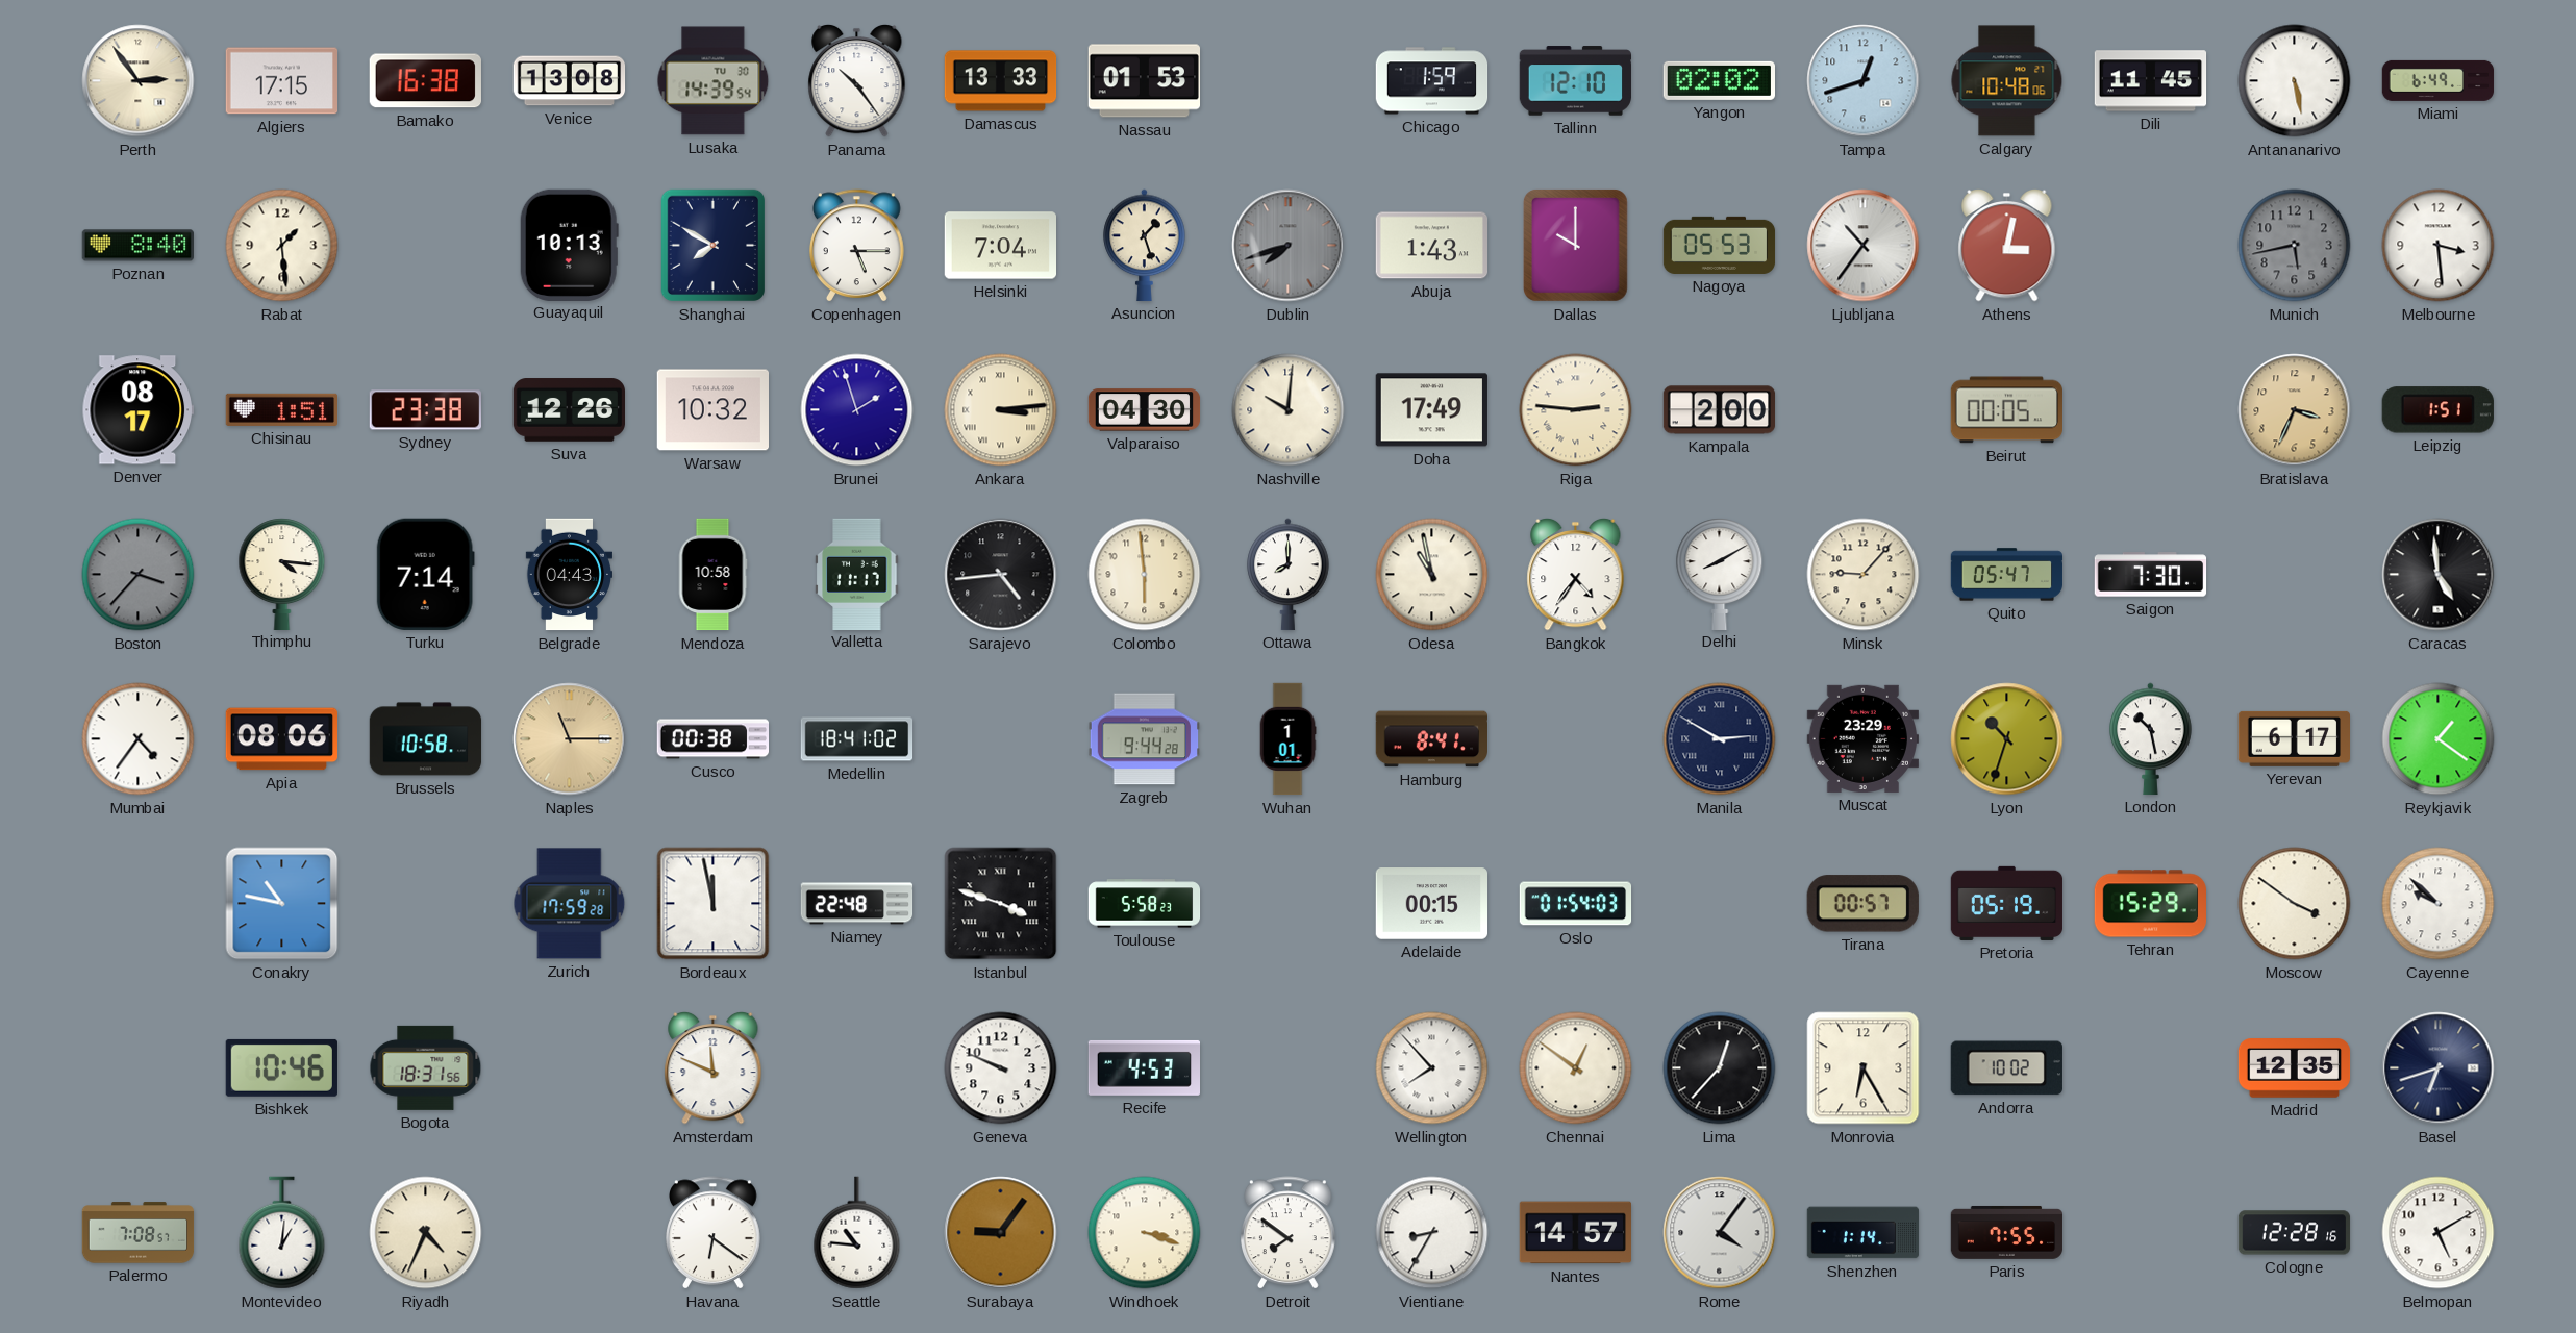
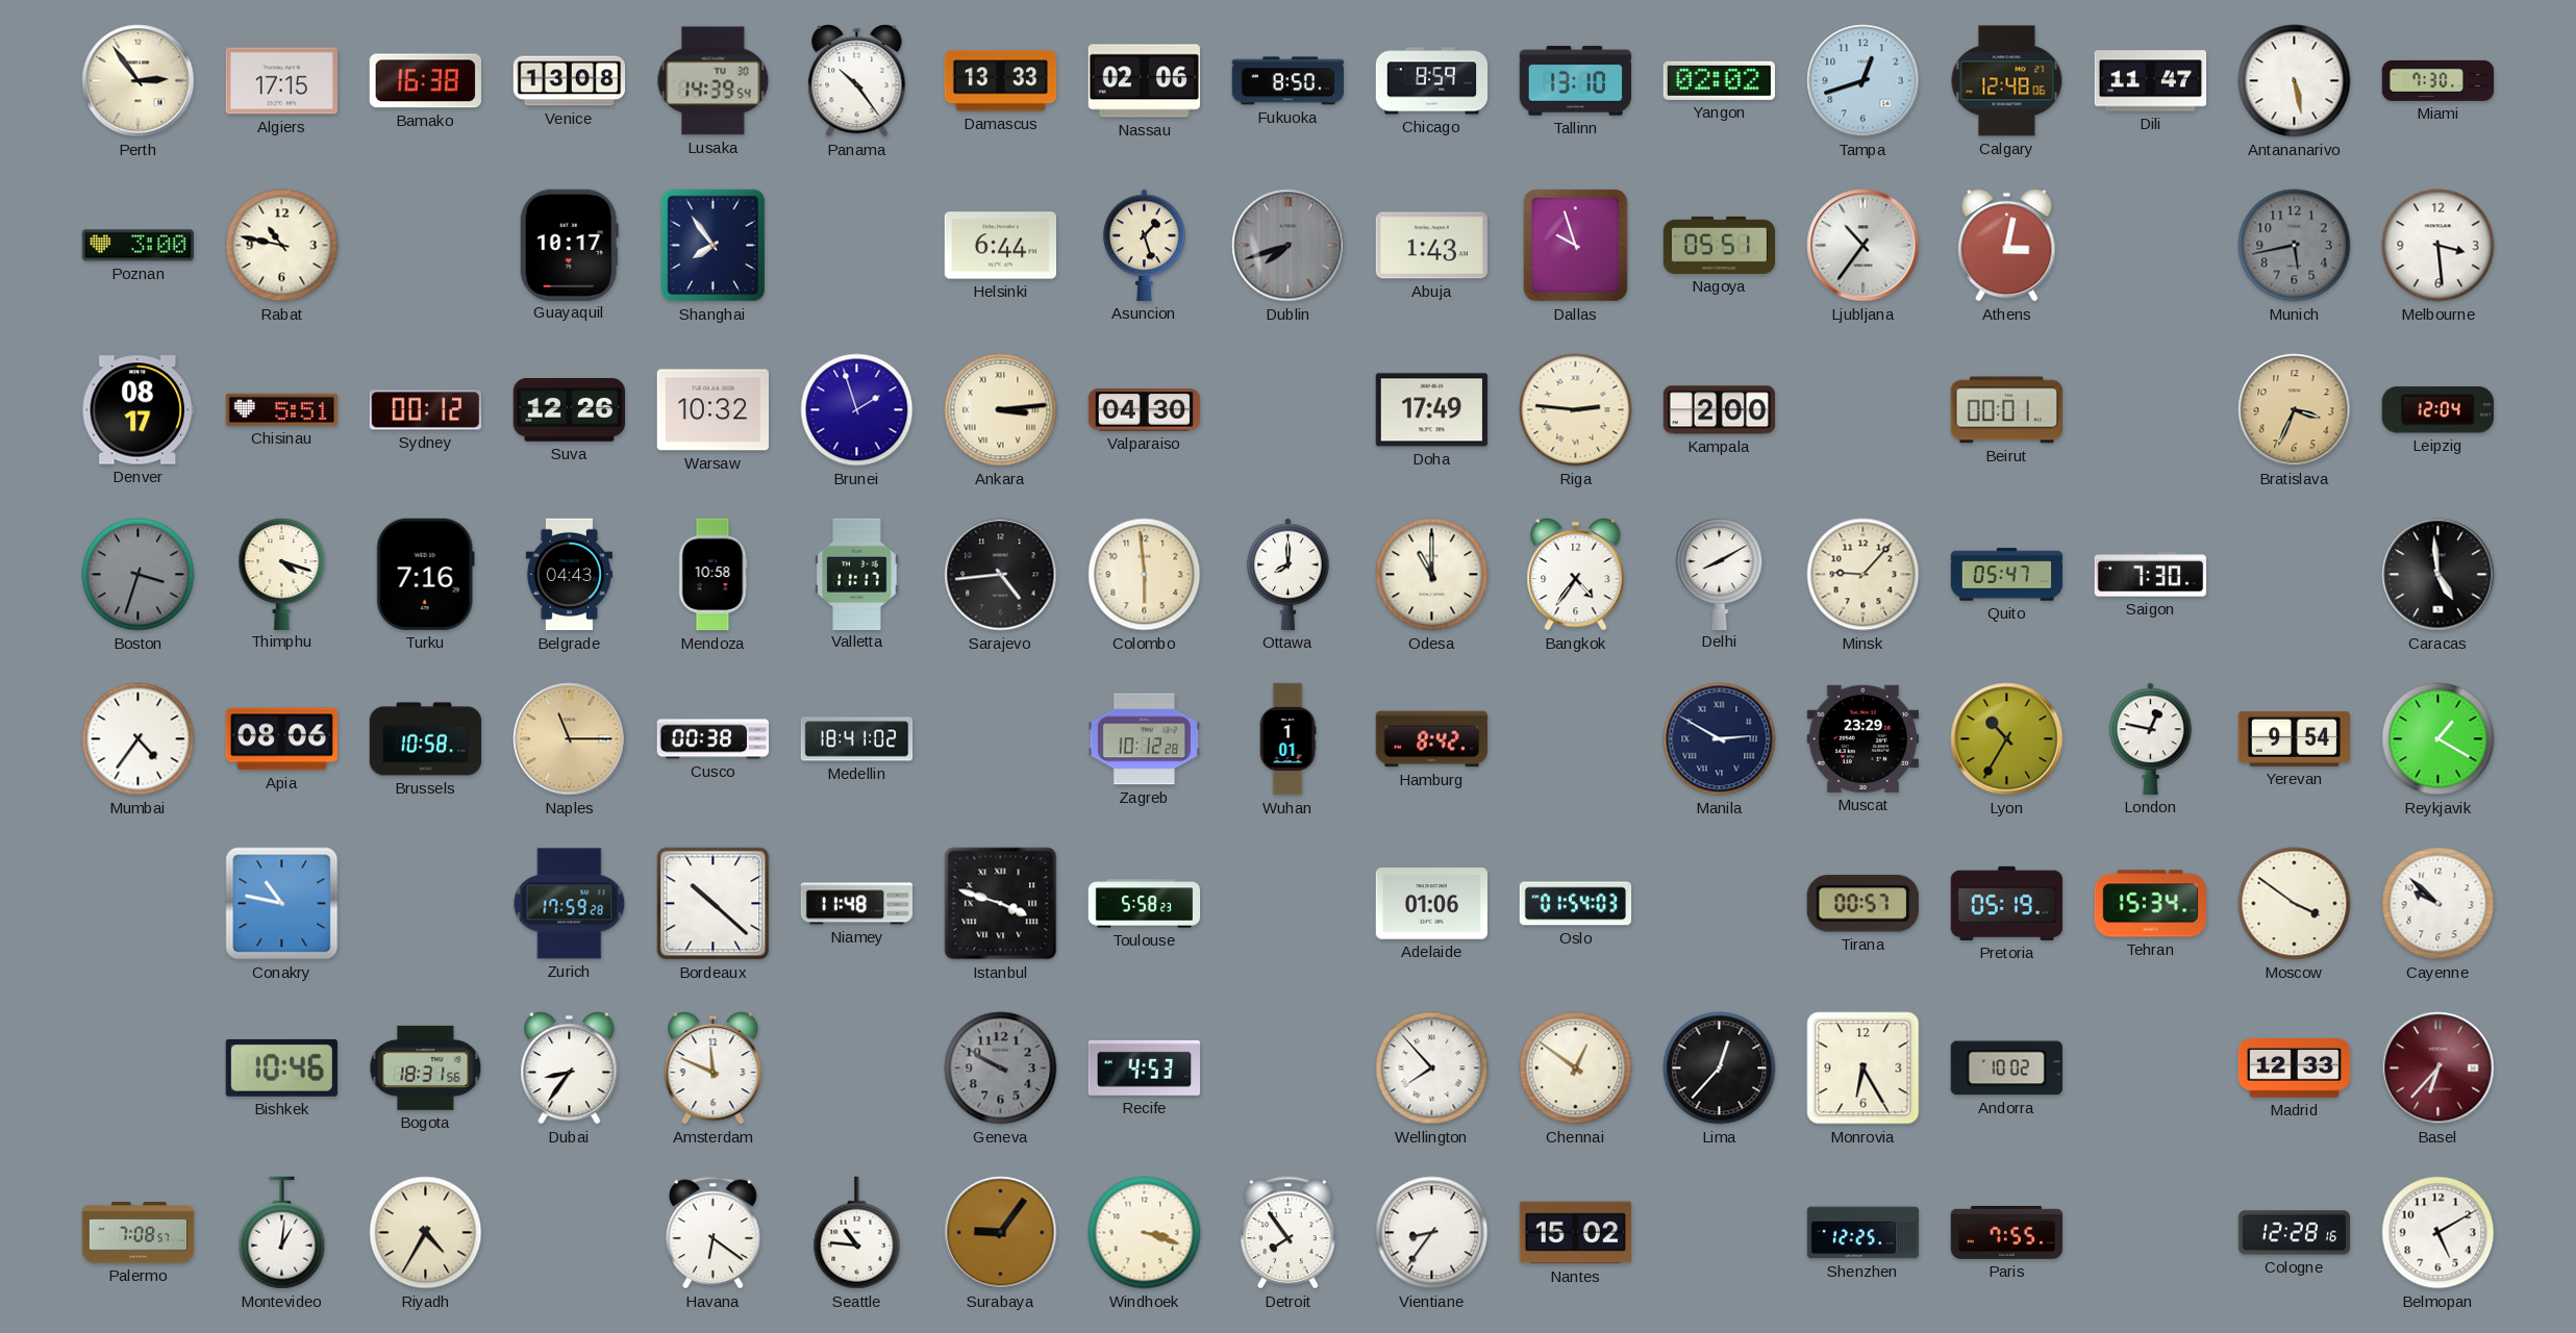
Nassau: 01:53 -> 02:06 (1144, 81)
Fukuoka: none -> 8:50 (1289, 81)
Chicago: 1:59 -> 8:59 (1432, 81)
Tallinn: 12:10 -> 13:10 (1575, 81)
Calgary: 10:48 -> 12:48 (2007, 81)
Dili: 11:45 -> 11:47 (2151, 81)
Miami: 6:49 -> 7:30 (2439, 80)
Poznan: 8:40 -> 3:00 (137, 246)
Rabat: 1:29 -> 10:47 (282, 246)
Guayaquil: 10:13 -> 10:17 (569, 245)
Shanghai: 7:50 -> 7:54 (712, 246)
Copenhagen: 5:15 -> none (857, 246)
Helsinki: 7:04 -> 6:44 (1000, 246)
Dallas: 10:00 -> 9:57 (1575, 245)
Nagoya: 05:53 -> 05:51 (1720, 245)
Chisinau: 1:51 -> 5:51 (281, 409)
Sydney: 23:38 -> 00:12 (425, 410)
Nashville: 10:01 -> none (1289, 410)
Beirut: 00:05 -> 00:01 (2006, 410)
Leipzig: 1:51 -> 12:04 (2437, 410)
Boston: 3:37 -> 3:33 (139, 575)
Thimphu: 4:16 -> 4:18 (282, 574)
Turku: 7:14 -> 7:16 (425, 574)
Odesa: 10:58 -> 11:00 (1432, 575)
Zagreb: 9:44 -> 10:12 (1144, 739)
Hamburg: 8:41 -> 8:42 (1432, 739)
Lyon: 10:33 -> 10:35 (2007, 739)
London: 10:28 -> 12:47 (2151, 738)
Yerevan: 6:17 -> 9:54 (2294, 738)
Reykjavik: 1:21 -> 1:20 (2439, 739)
Bordeaux: 11:58 -> 10:22 (714, 904)
Niamey: 22:48 -> 11:48 (857, 904)
Adelaide: 00:15 -> 01:06 (1431, 904)
Tehran: 15:29 -> 15:34 (2150, 904)
Dubai: none -> 8:36 (570, 1067)
Geneva: 9:49 -> 9:50 (1001, 1068)
Geneva dial: white -> grey (1001, 1068)
Madrid: 12:35 -> 12:33 (2295, 1068)
Basel: 6:42 -> 6:37 (2439, 1068)
Basel dial: navy -> burgundy (2439, 1068)
Riyadh: 4:34 -> 4:35 (426, 1233)
Detroit: 7:51 -> 7:54 (1289, 1233)
Vientiane: 8:35 -> 8:36 (1432, 1233)
Nantes: 14:57 -> 15:02 (1575, 1233)
Rome: 4:06 -> none (1720, 1233)
Shenzhen: 1:14 -> 12:25 (1864, 1233)
